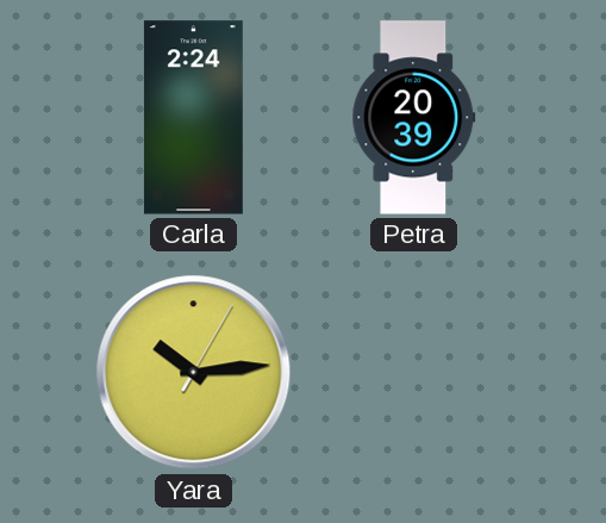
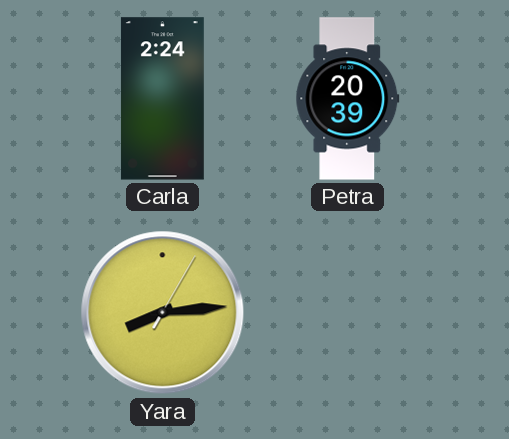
Yara: 10:14 -> 8:14 (163, 313)
